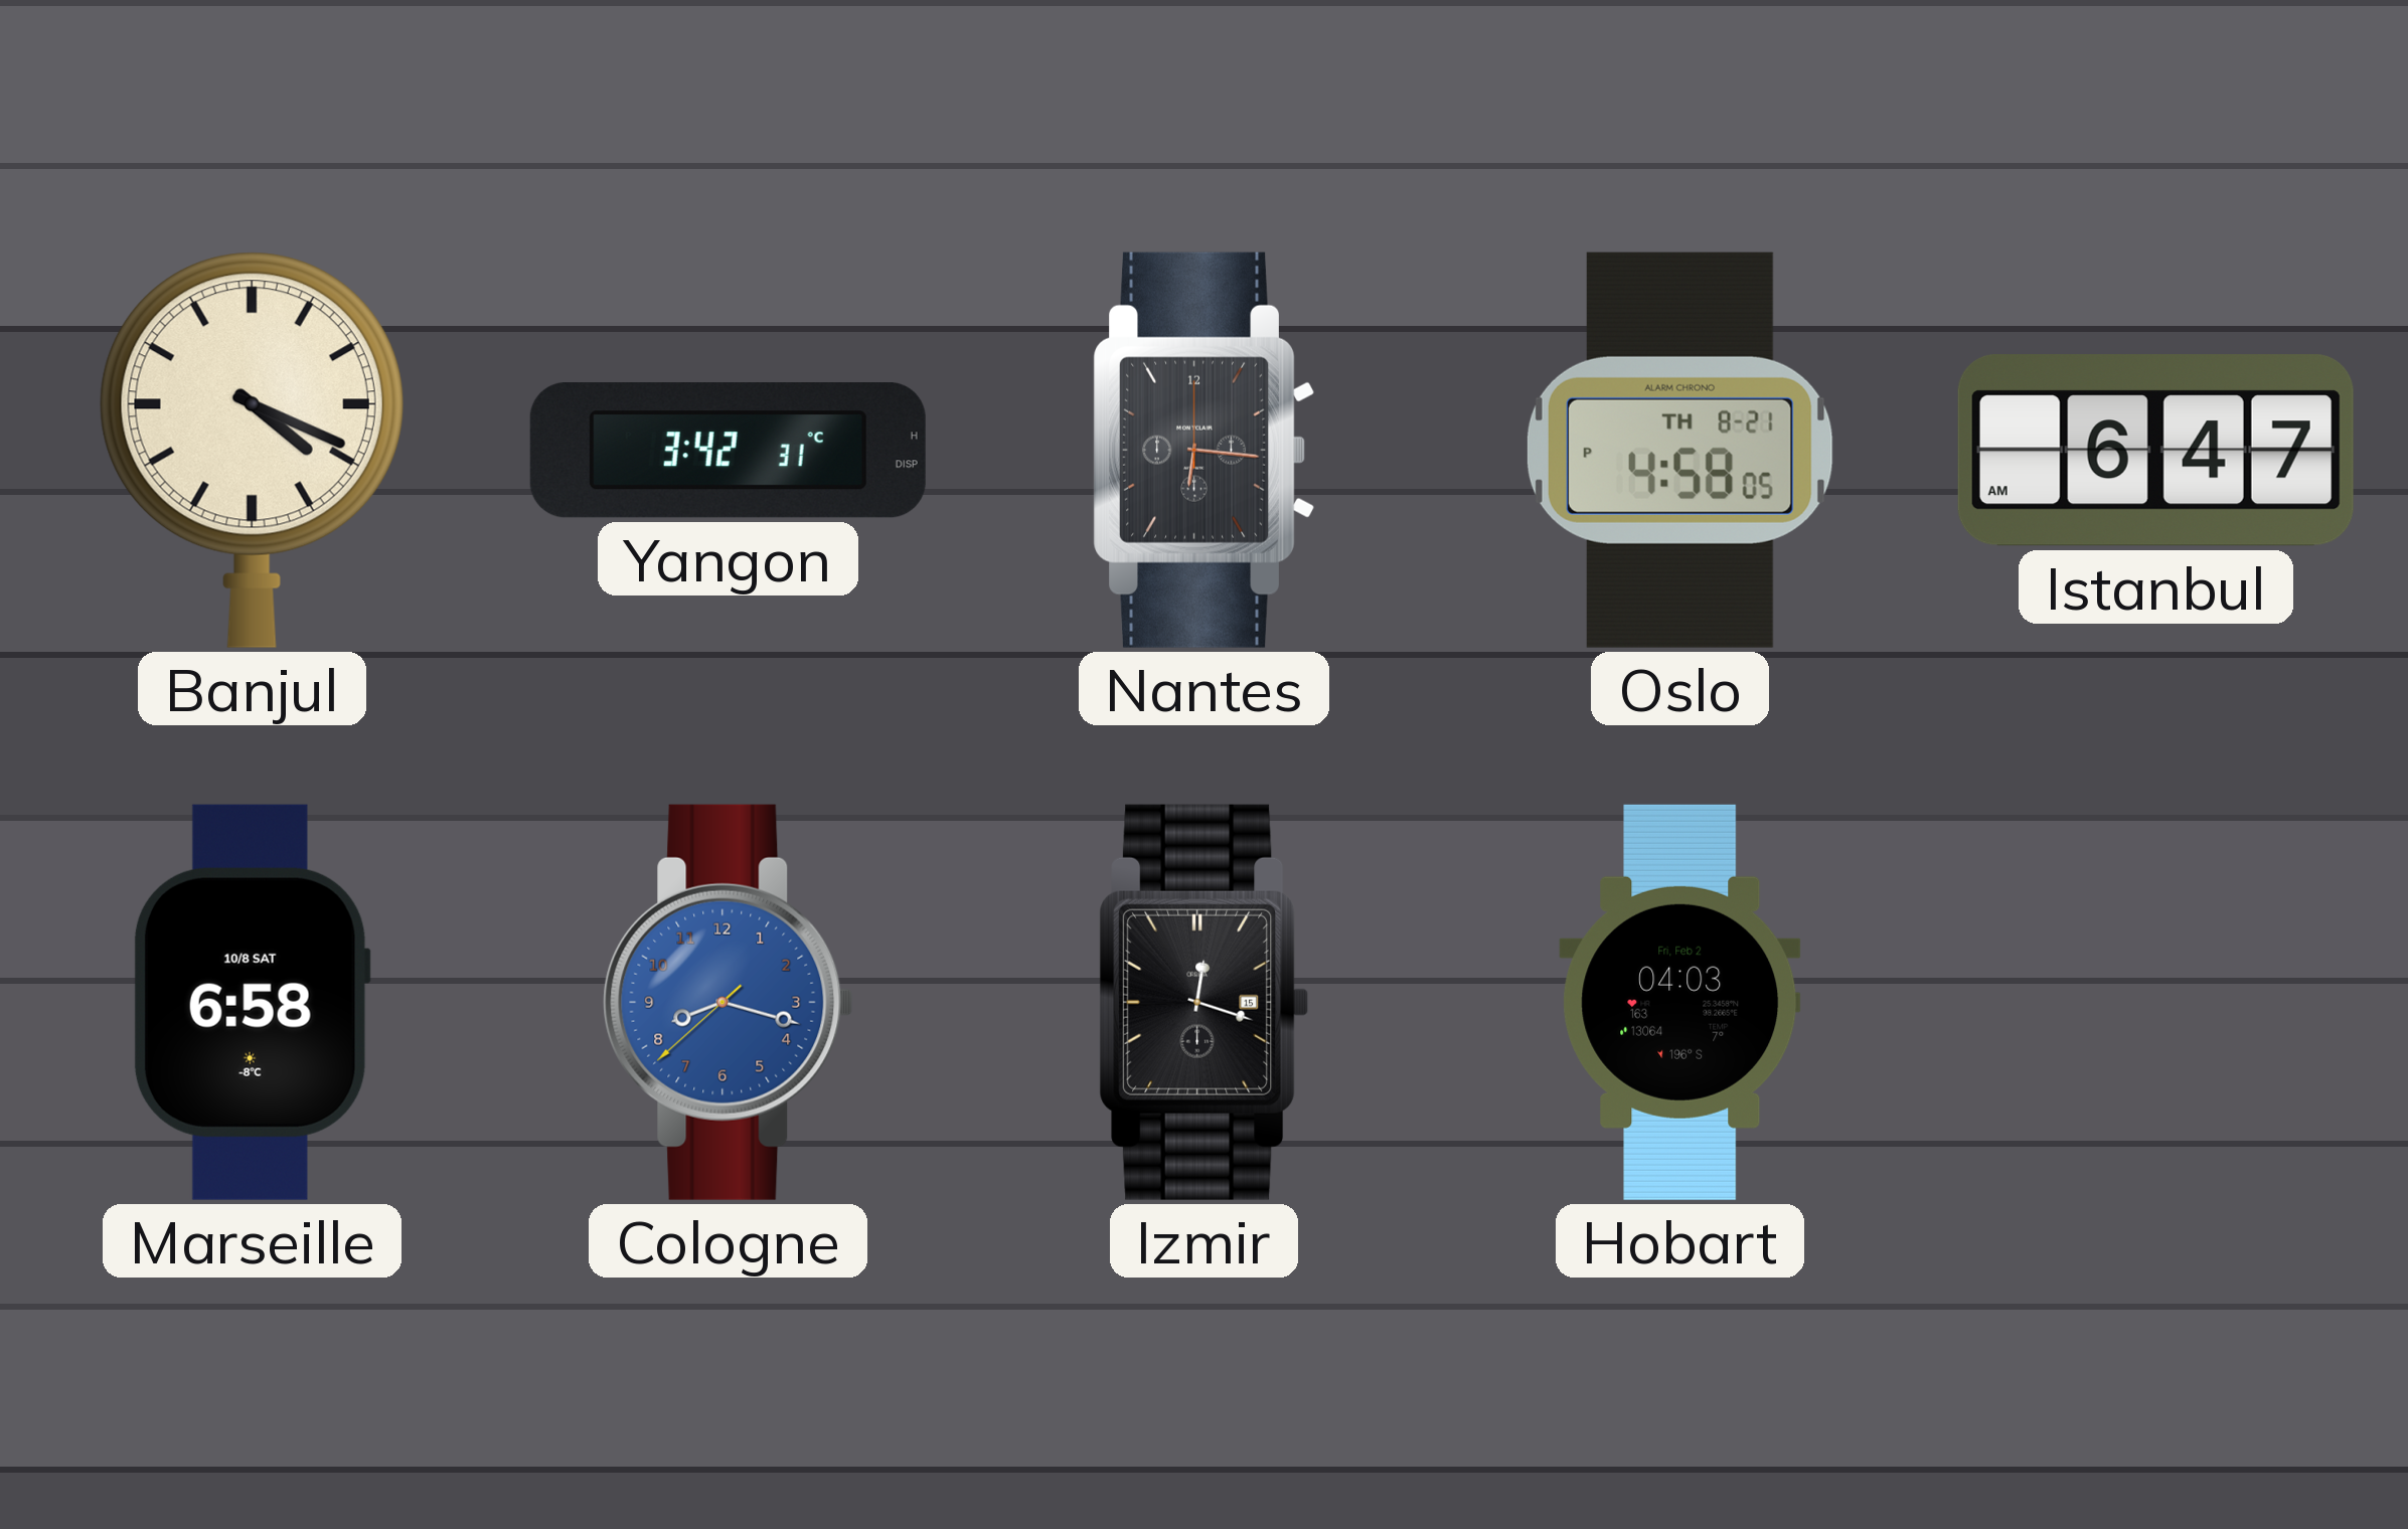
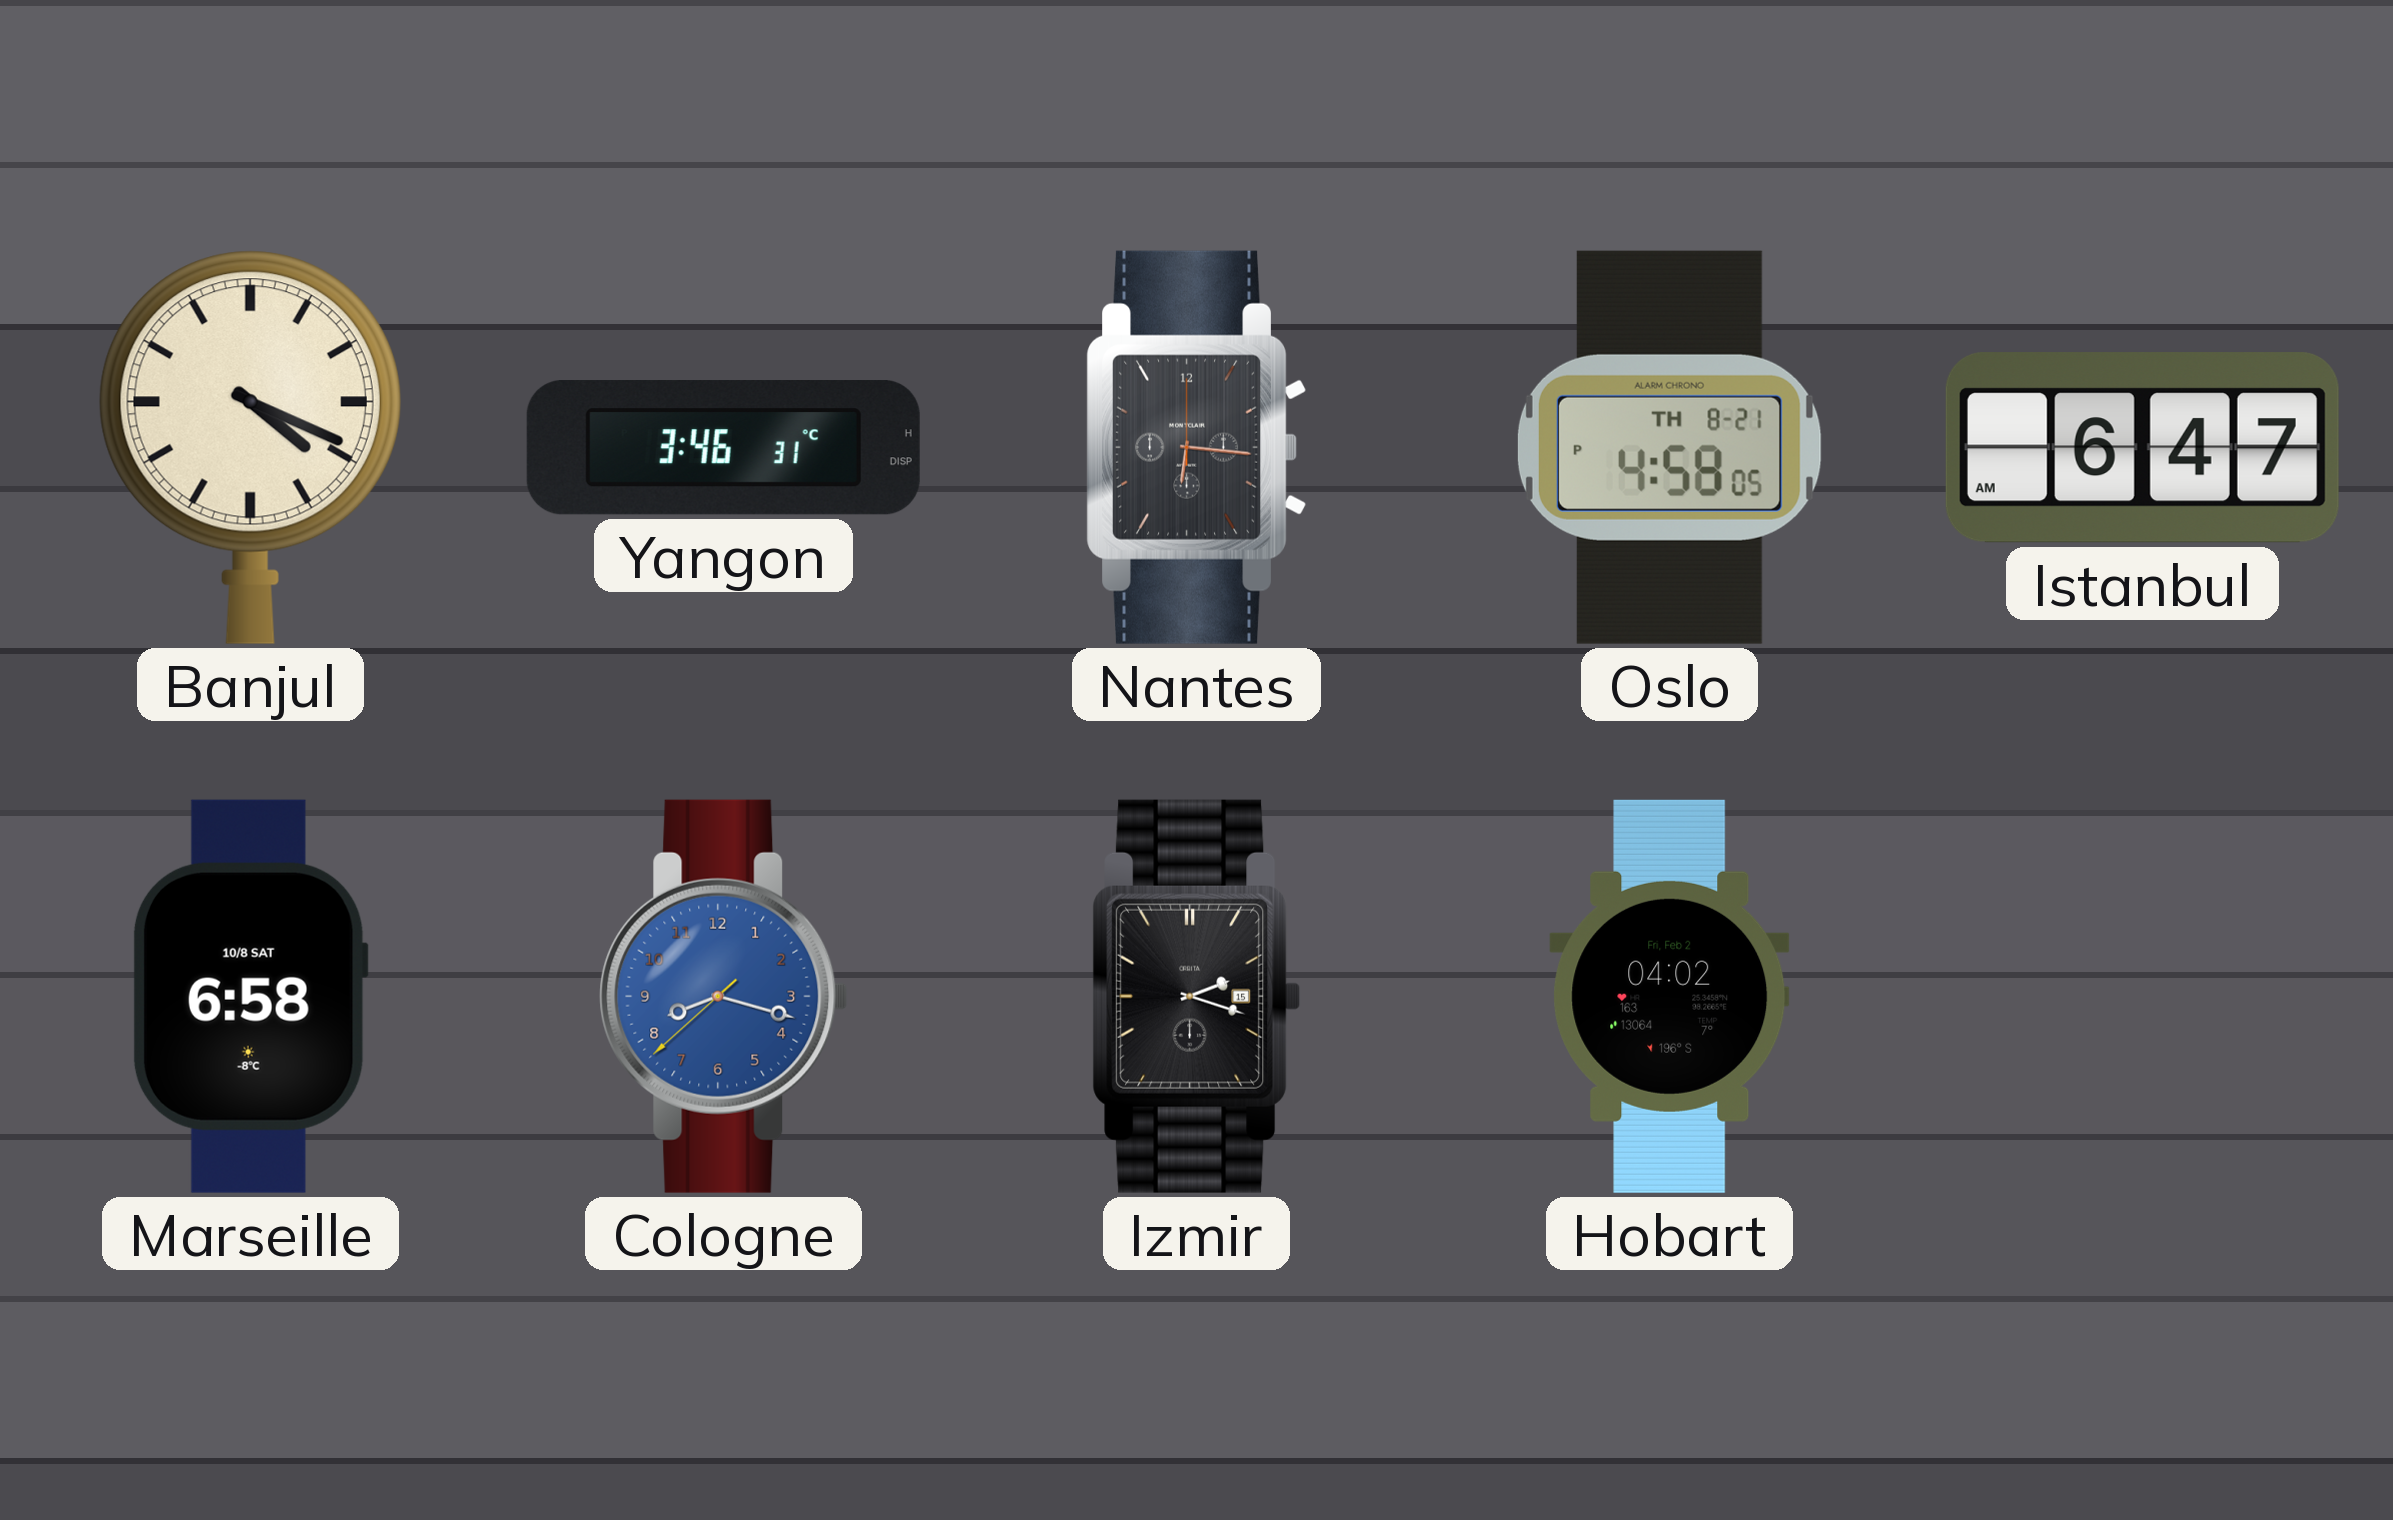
Yangon: 3:42 -> 3:46 (723, 448)
Izmir: 12:18 -> 2:18 (1197, 996)
Hobart: 04:03 -> 04:02 (1670, 996)
